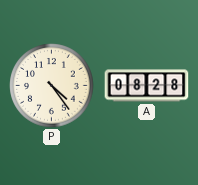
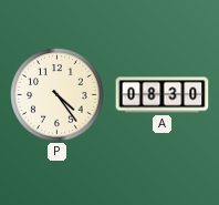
A: 08:28 -> 08:30 (163, 95)
